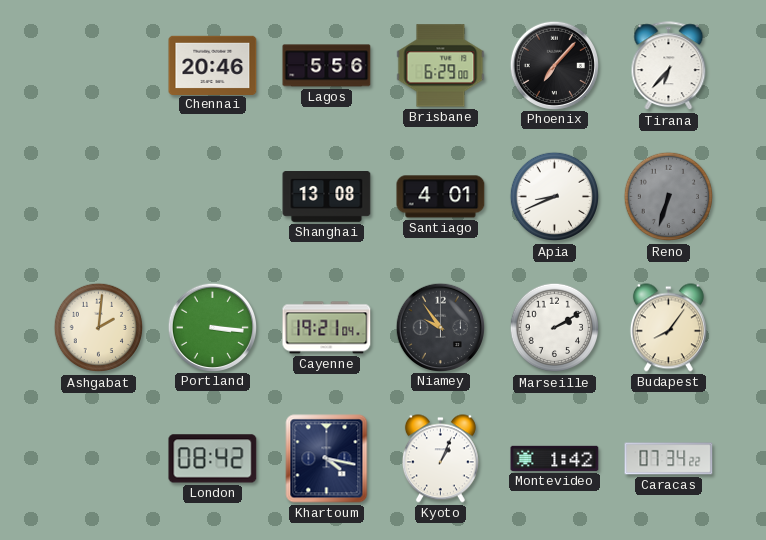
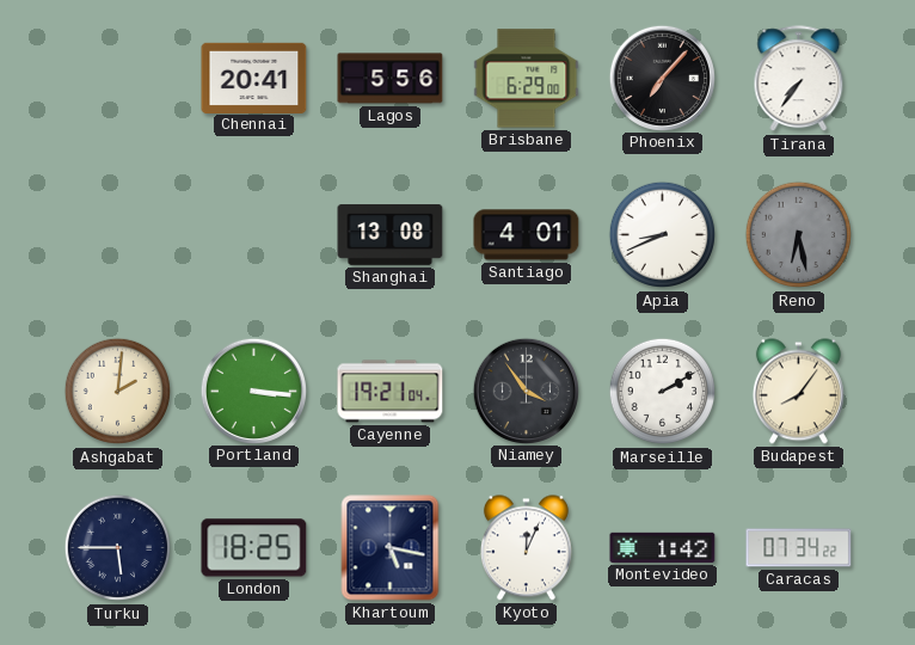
Chennai: 20:46 -> 20:41 (254, 78)
Tirana: 6:37 -> 7:36 (799, 79)
Reno: 6:33 -> 6:28 (799, 235)
Niamey: 9:54 -> 3:54 (526, 391)
Turku: none -> 5:45 (118, 548)
London: 08:42 -> 18:25 (254, 548)
Khartoum: 4:17 -> 5:17 (391, 548)
Kyoto: 1:04 -> 12:04 (526, 548)
